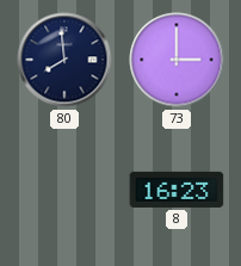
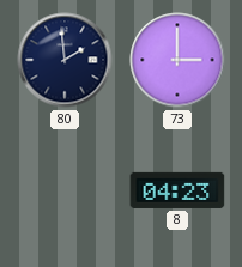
80: 7:59 -> 1:59 (65, 60)
8: 16:23 -> 04:23 (177, 190)
